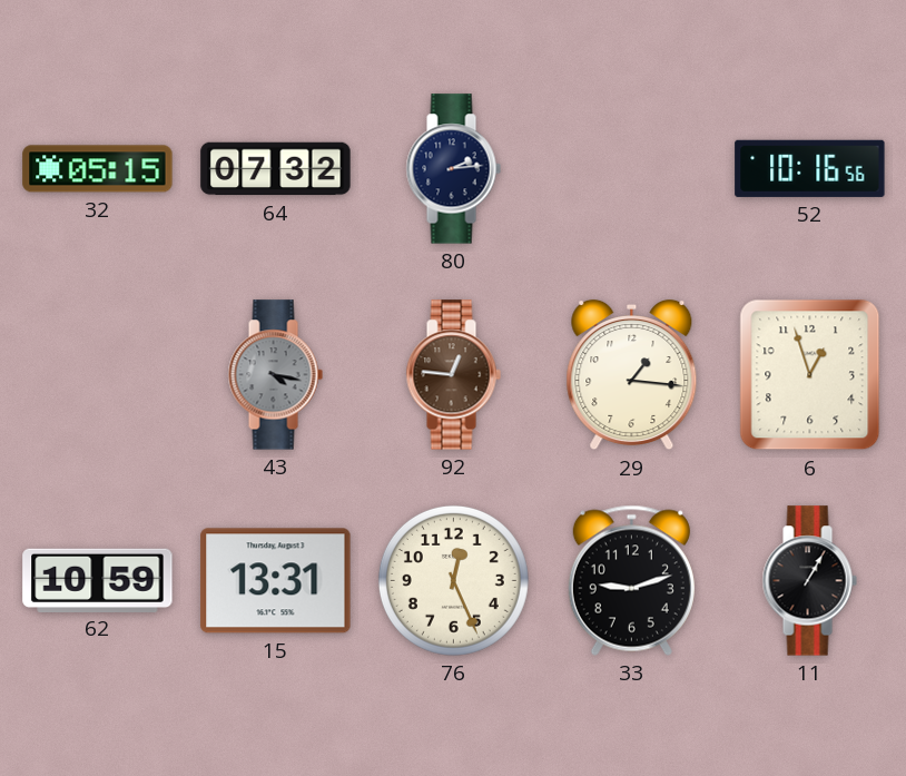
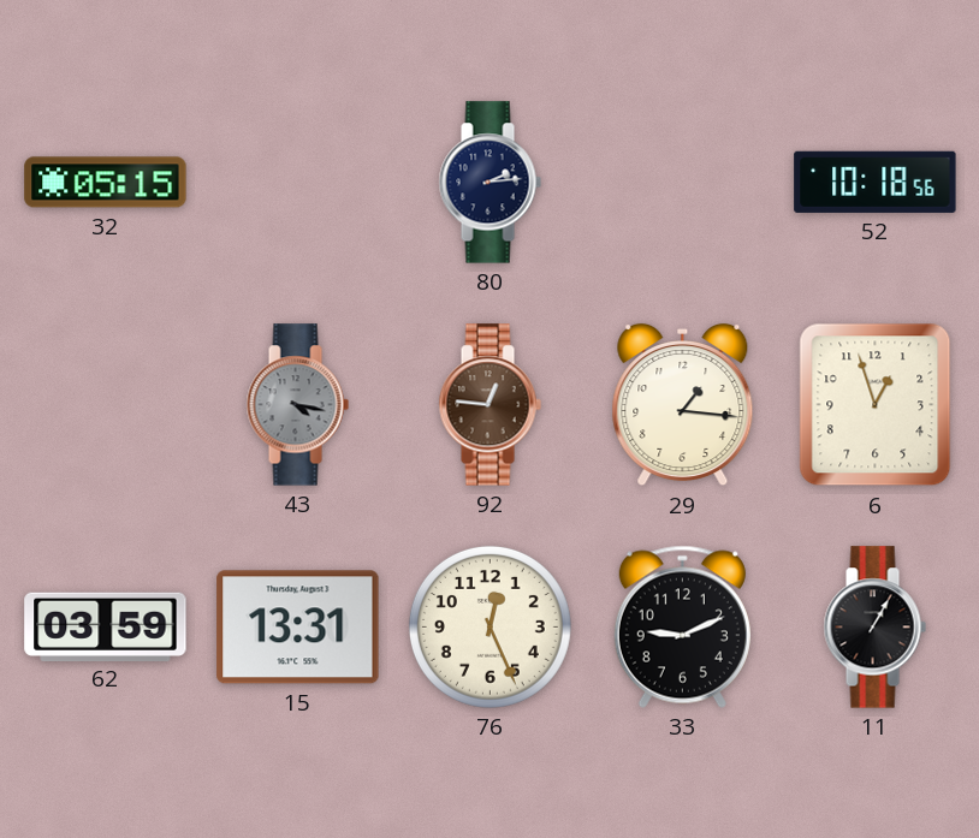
64: 07:32 -> none (276, 169)
52: 10:16 -> 10:18 (876, 182)
62: 10:59 -> 03:59 (106, 626)
33: 9:12 -> 9:11 (682, 626)
